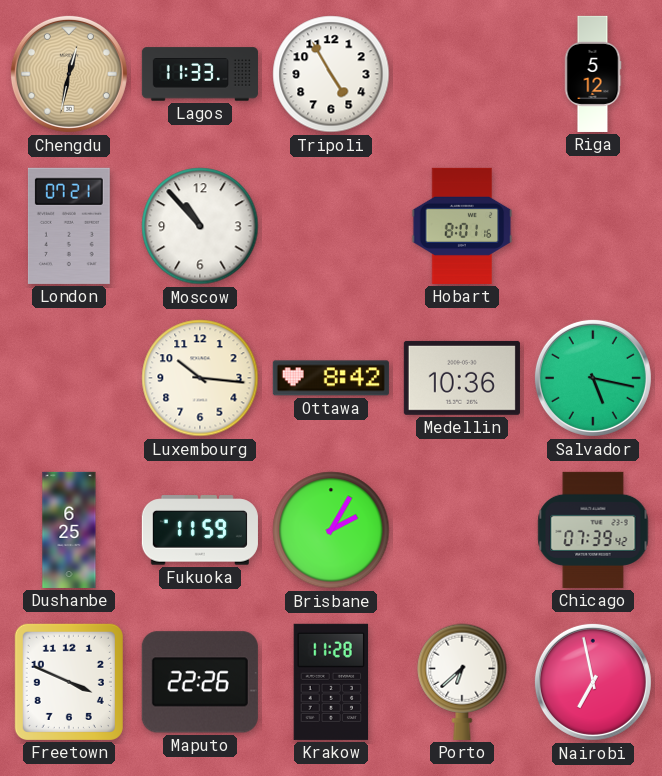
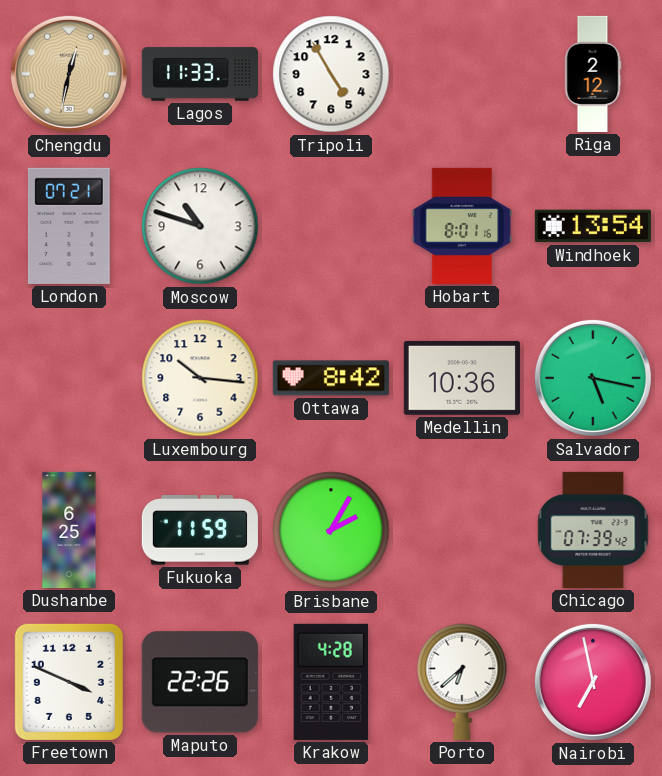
Riga: 5:12 -> 2:12 (593, 74)
Moscow: 10:53 -> 10:48 (200, 226)
Windhoek: none -> 13:54 (593, 226)
Krakow: 11:28 -> 4:28 (331, 682)
